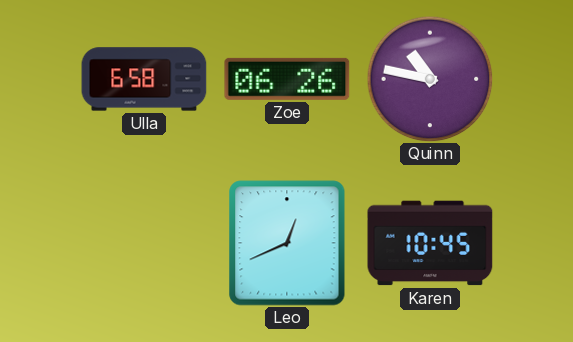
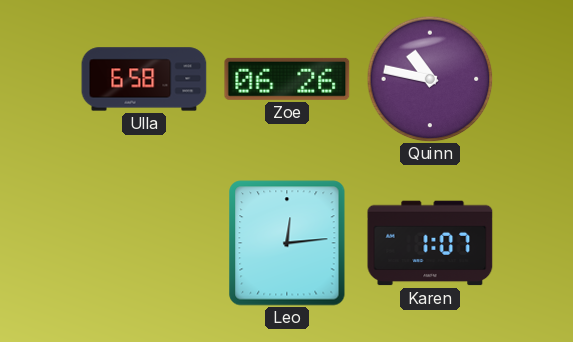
Leo: 12:41 -> 12:14 (287, 243)
Karen: 10:45 -> 1:07 (430, 243)
